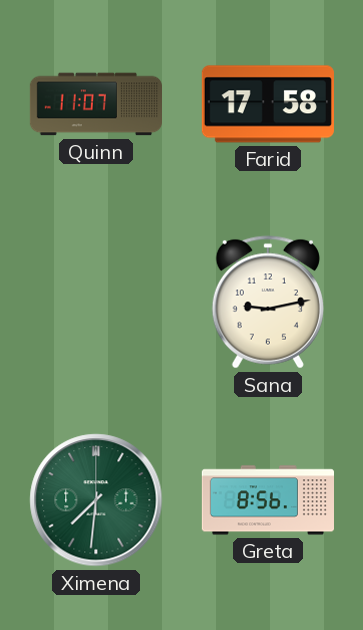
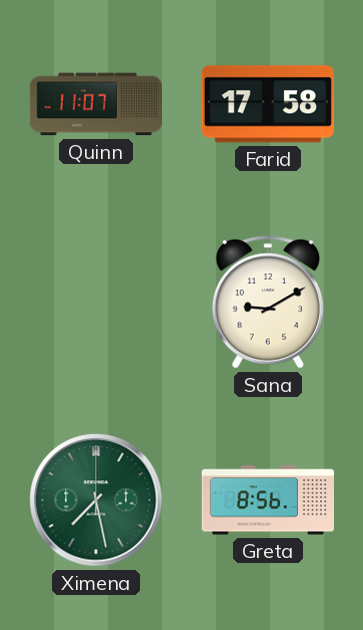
Sana: 9:13 -> 9:10 (268, 302)
Ximena: 7:31 -> 7:28 (96, 500)
